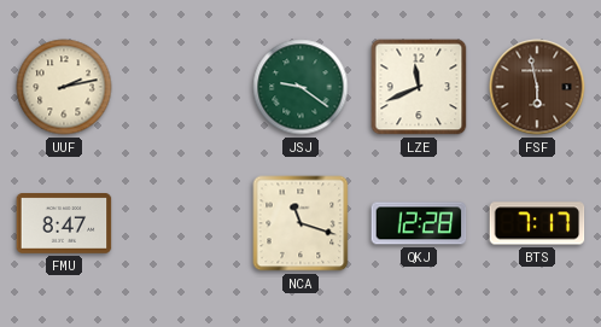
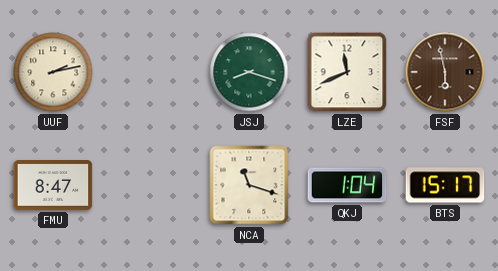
JSJ: 9:21 -> 8:18 (249, 72)
QKJ: 12:28 -> 1:04 (347, 185)
BTS: 7:17 -> 15:17 (445, 185)
